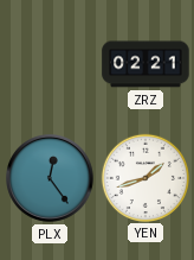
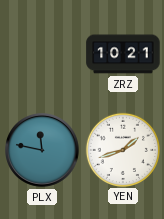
ZRZ: 02:21 -> 10:21 (123, 54)
PLX: 12:24 -> 11:47 (43, 151)
